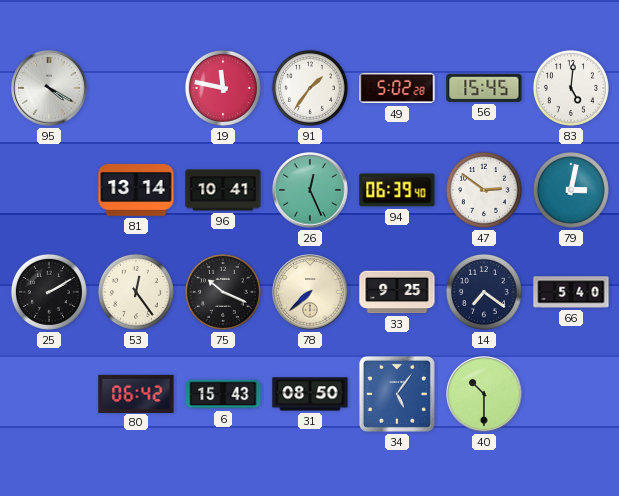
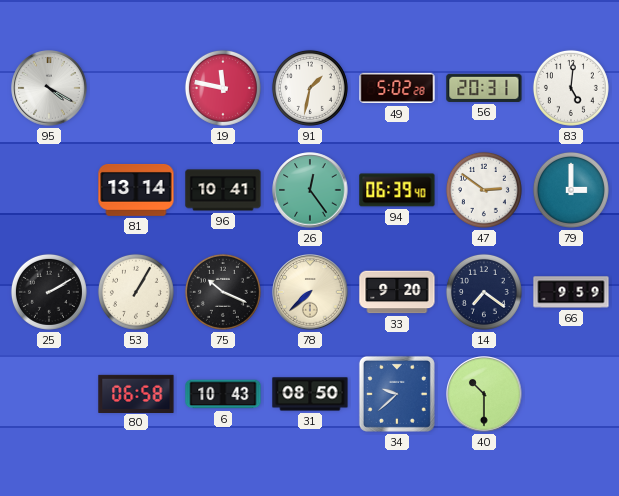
91: 1:36 -> 1:32 (310, 88)
56: 15:45 -> 20:31 (484, 88)
26: 12:26 -> 12:24 (310, 190)
79: 3:02 -> 3:00 (571, 190)
53: 12:24 -> 1:05 (136, 292)
33: 9:25 -> 9:20 (397, 292)
66: 5:40 -> 9:59 (571, 292)
80: 06:42 -> 06:58 (136, 393)
6: 15:43 -> 10:43 (223, 394)
34: 5:06 -> 9:38 (397, 394)
